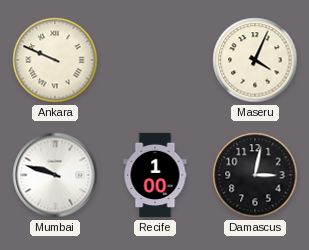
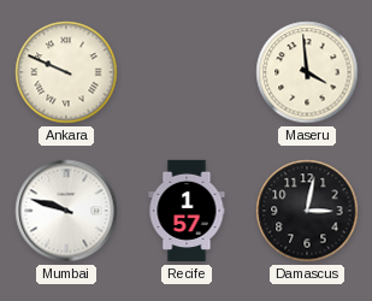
Maseru: 4:04 -> 3:59 (307, 72)
Recife: 1:00 -> 1:57 (187, 211)
